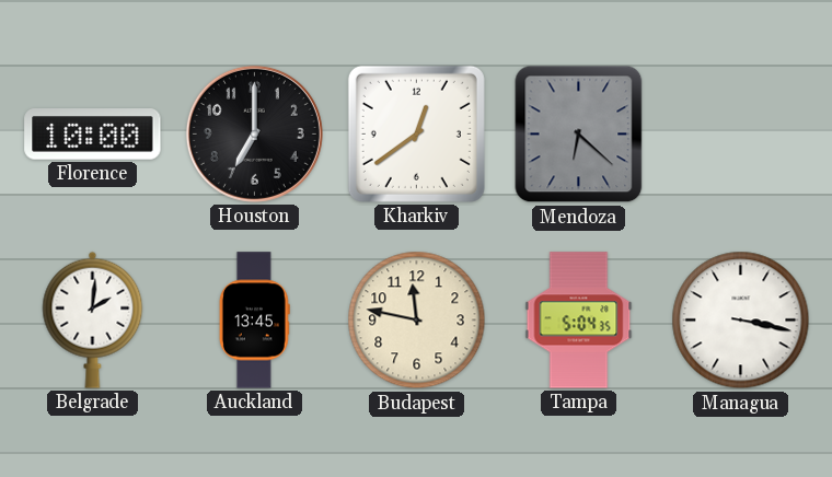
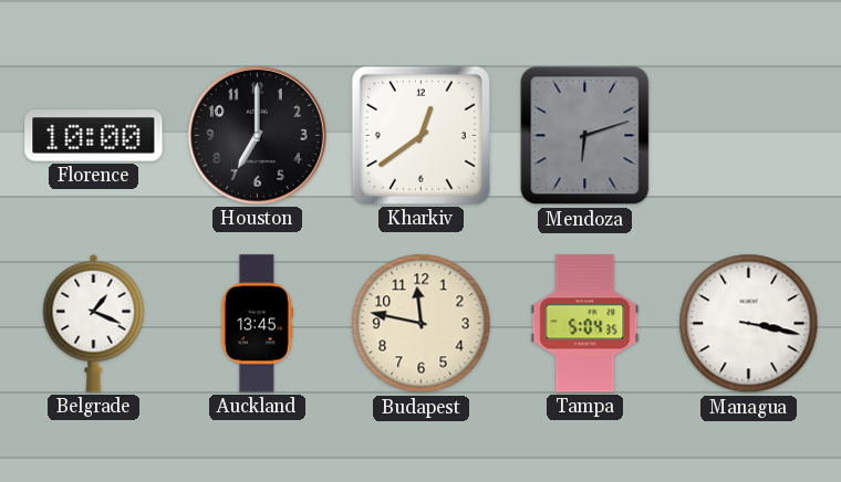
Mendoza: 6:22 -> 6:12 (585, 136)
Belgrade: 2:01 -> 1:19 (94, 323)
